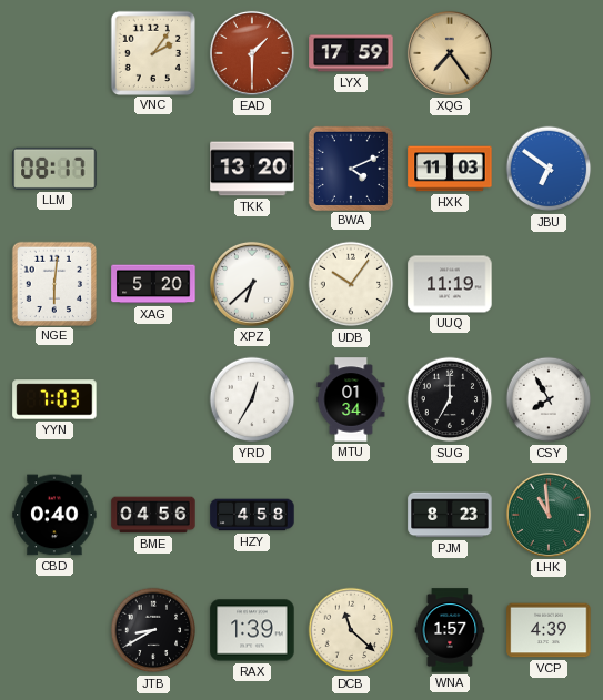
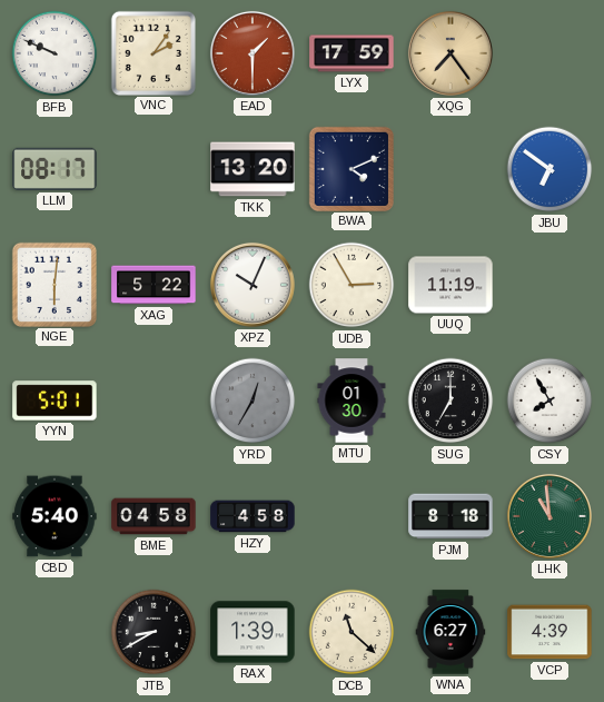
BFB: none -> 9:49 (55, 53)
HXK: 11:03 -> none (450, 169)
XAG: 5:20 -> 5:22 (154, 285)
XPZ: 6:38 -> 10:04 (253, 285)
UDB: 10:06 -> 2:55 (351, 285)
YYN: 7:03 -> 5:01 (55, 401)
YRD dial: white -> grey (253, 401)
MTU: 01:34 -> 01:30 (351, 401)
CBD: 0:40 -> 5:40 (55, 516)
BME: 04:56 -> 04:58 (154, 516)
PJM: 8:23 -> 8:18 (450, 516)
WNA: 1:57 -> 6:27 (450, 632)
